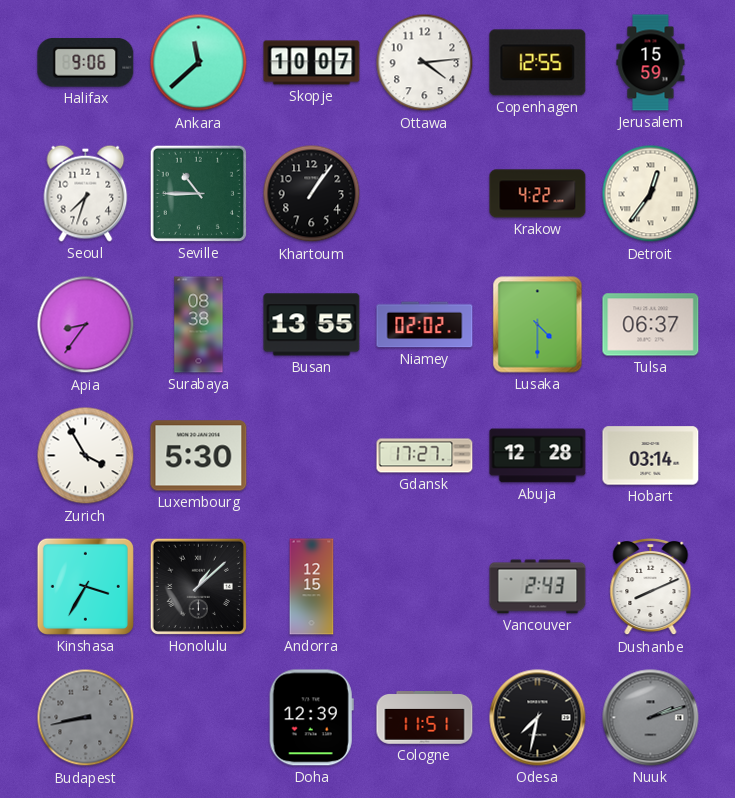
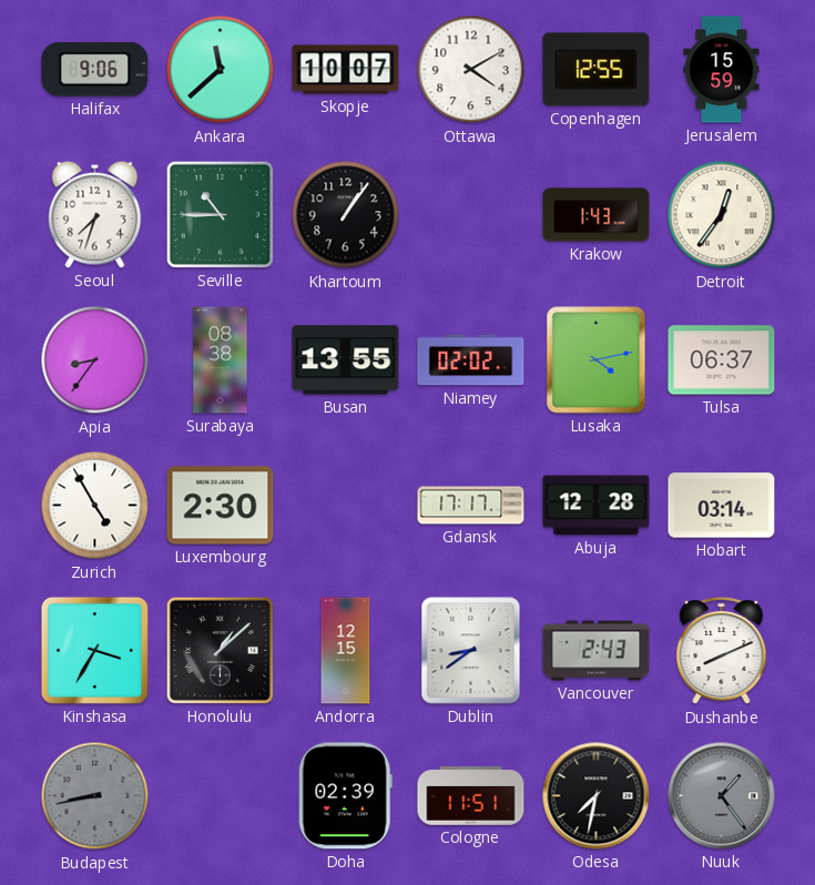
Ottawa: 4:14 -> 4:10 (471, 70)
Krakow: 4:22 -> 1:43 (597, 215)
Lusaka: 4:30 -> 4:13 (597, 360)
Zurich: 3:55 -> 4:55 (95, 506)
Luxembourg: 5:30 -> 2:30 (221, 506)
Gdansk: 17:27 -> 17:17 (471, 506)
Dublin: none -> 8:39 (471, 651)
Doha: 12:39 -> 02:39 (345, 796)
Nuuk: 2:12 -> 1:24 (722, 796)
